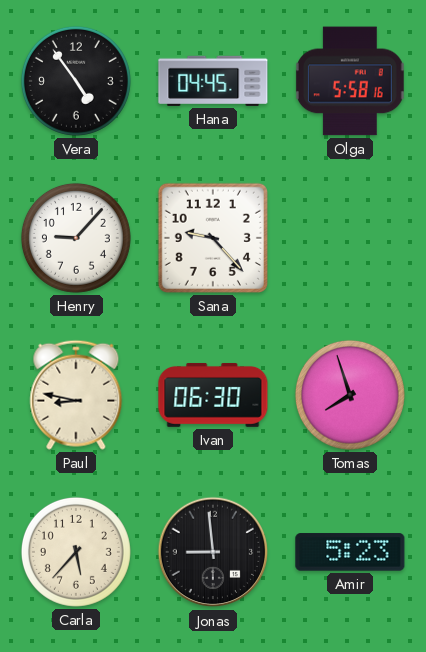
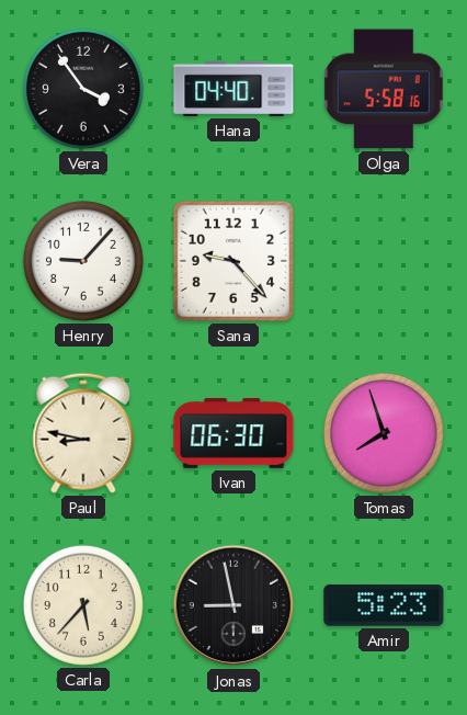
Vera: 4:54 -> 3:54 (83, 89)
Hana: 04:45 -> 04:40 (233, 89)
Jonas: 8:59 -> 8:58 (233, 605)
